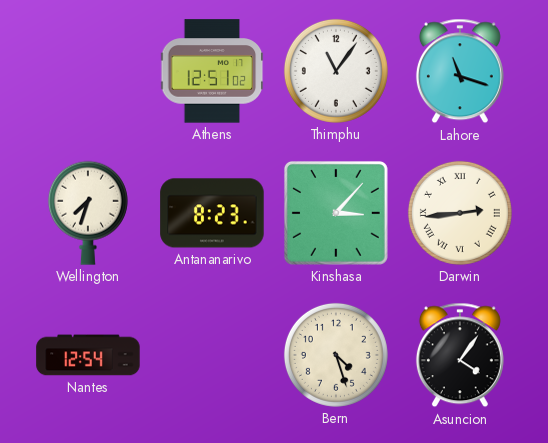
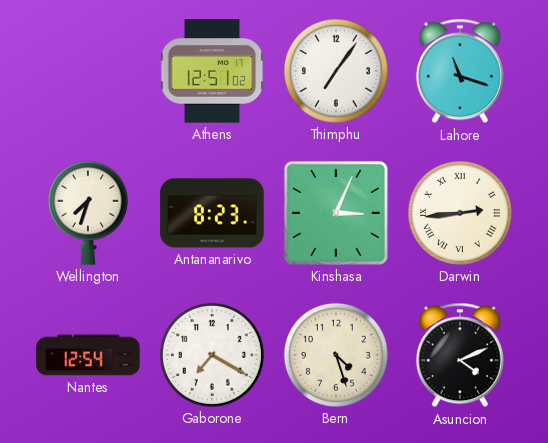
Thimphu: 11:06 -> 7:06 (336, 71)
Kinshasa: 3:07 -> 3:04 (336, 213)
Gaborone: none -> 7:20 (212, 355)
Asuncion: 4:06 -> 4:11 (460, 355)
